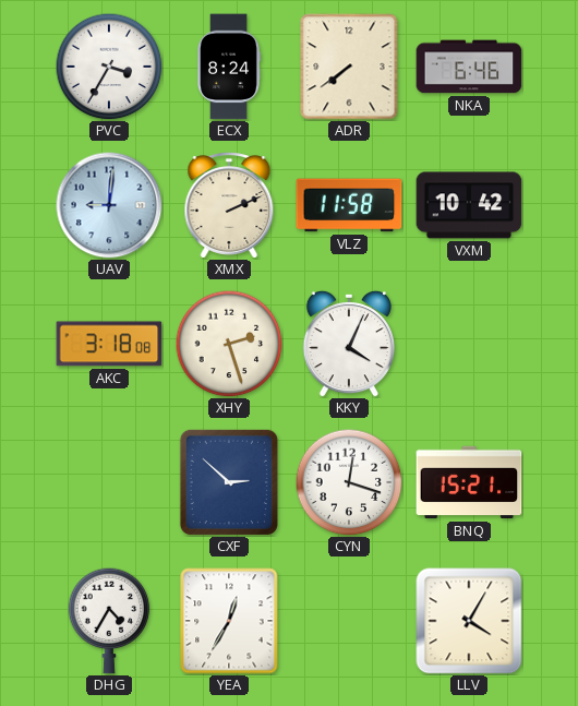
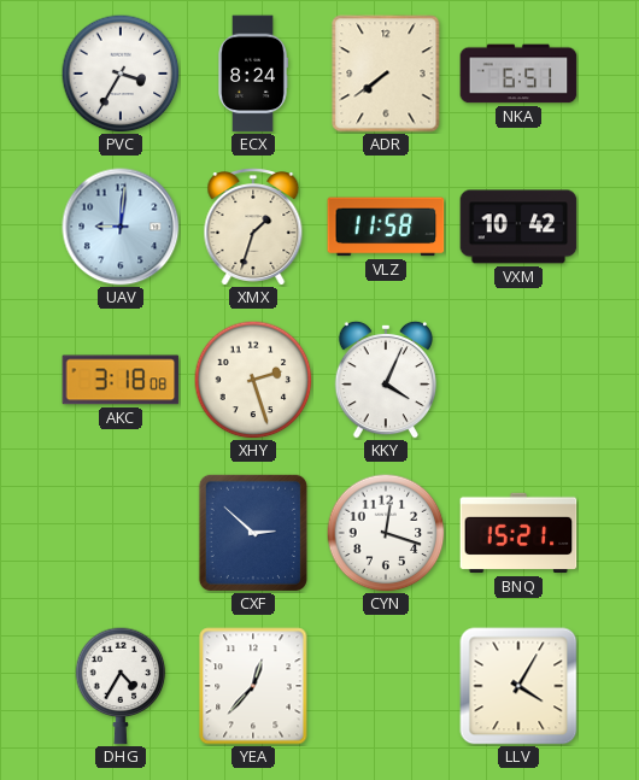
NKA: 6:46 -> 6:51 (518, 74)
XMX: 2:11 -> 1:33 (253, 227)
YEA: 12:35 -> 12:37 (253, 686)
